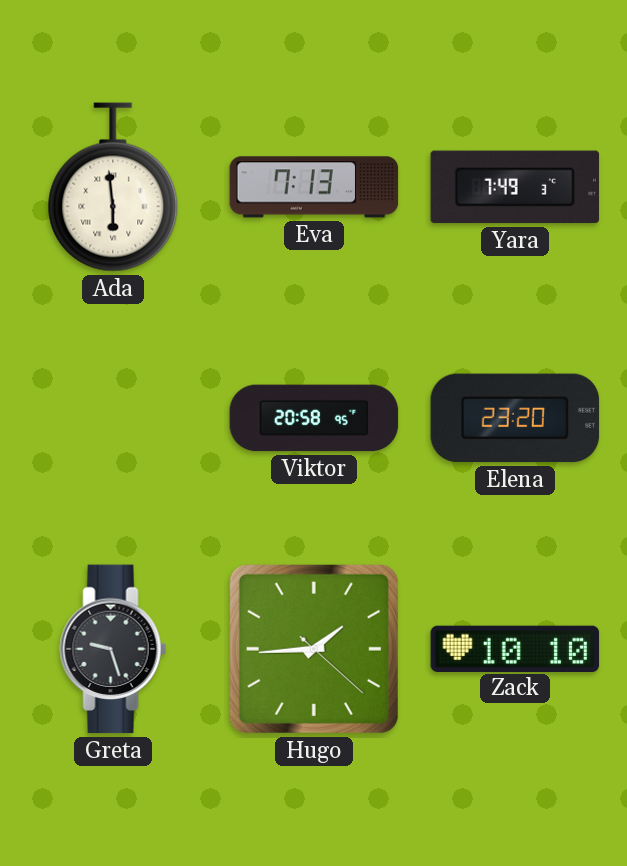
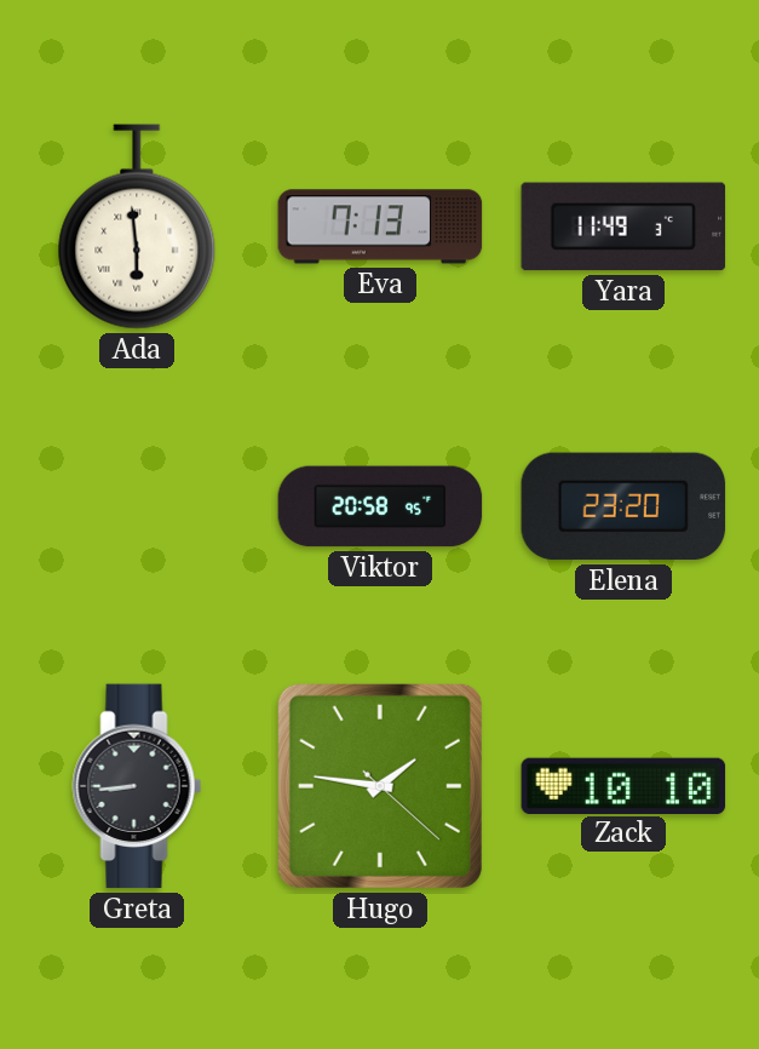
Yara: 7:49 -> 11:49 (623, 227)
Greta: 9:27 -> 8:44 (137, 786)
Hugo: 1:44 -> 1:46 (380, 786)
